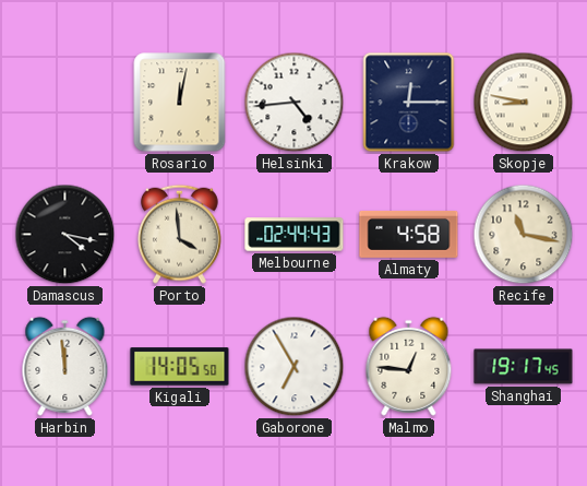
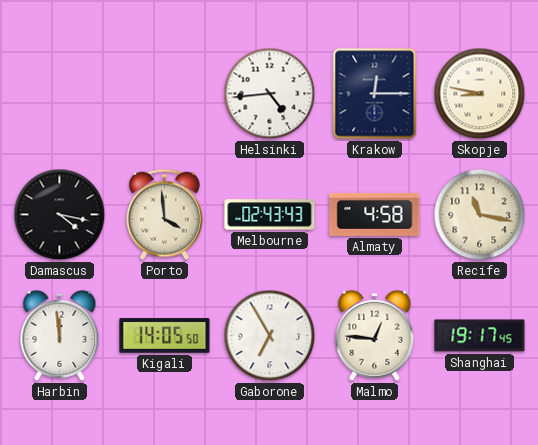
Rosario: 12:02 -> none (180, 103)
Melbourne: 02:44 -> 02:43 (270, 215)
